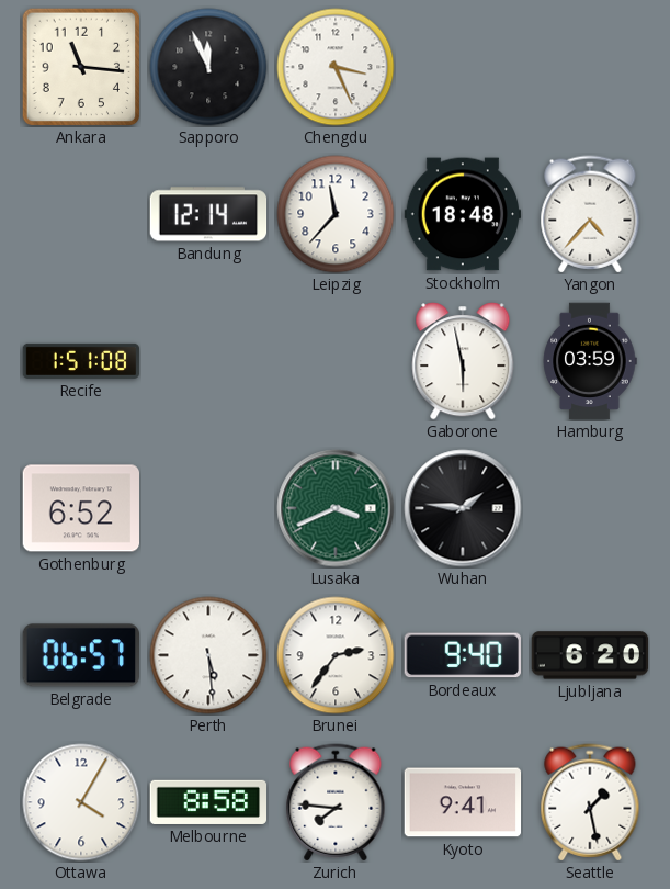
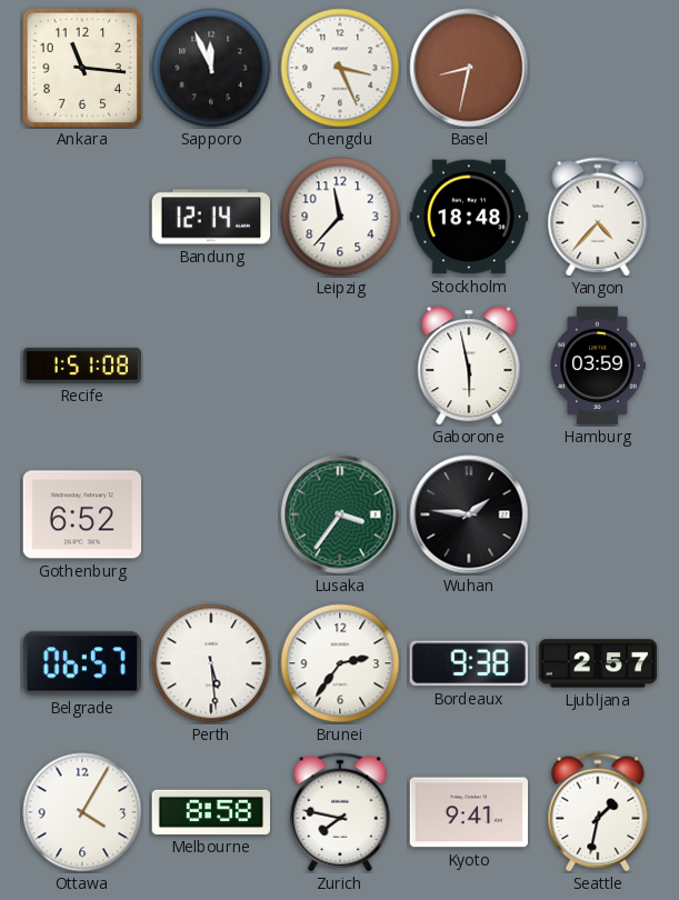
Basel: none -> 8:32 (469, 68)
Lusaka: 3:41 -> 3:36 (340, 514)
Bordeaux: 9:40 -> 9:38 (469, 663)
Ljubljana: 6:20 -> 2:57 (598, 663)
Zurich: 7:46 -> 7:47 (340, 812)
Seattle: 1:28 -> 1:32 (598, 812)
